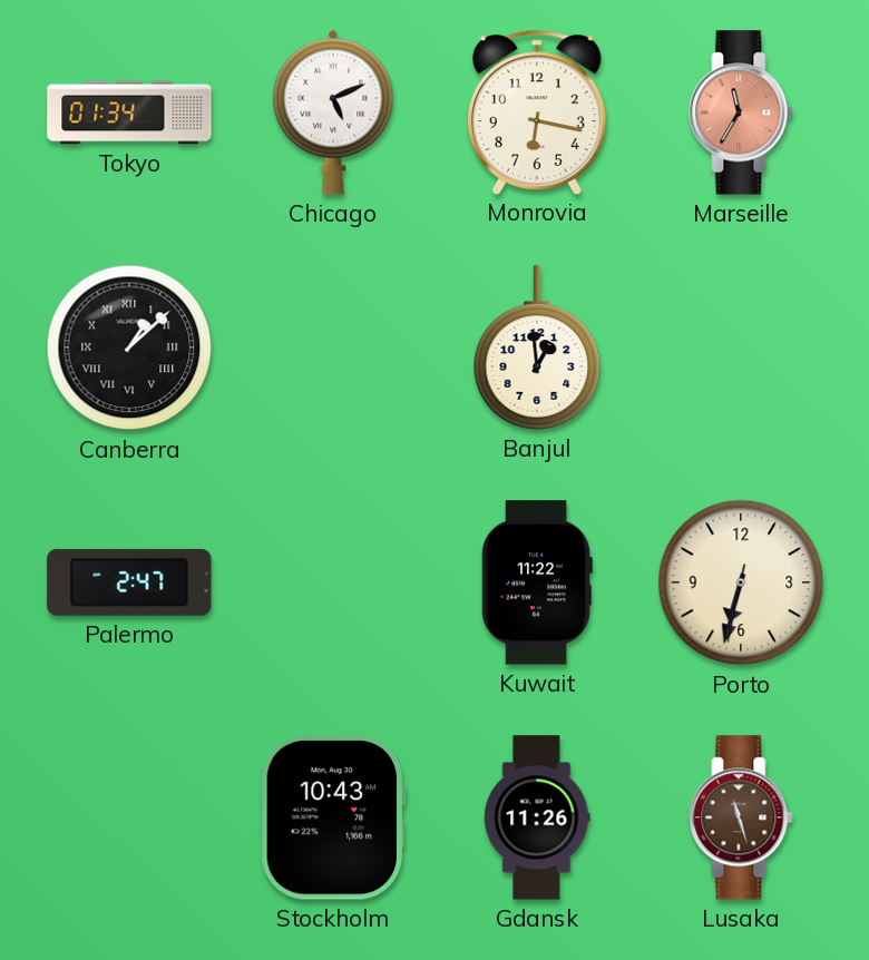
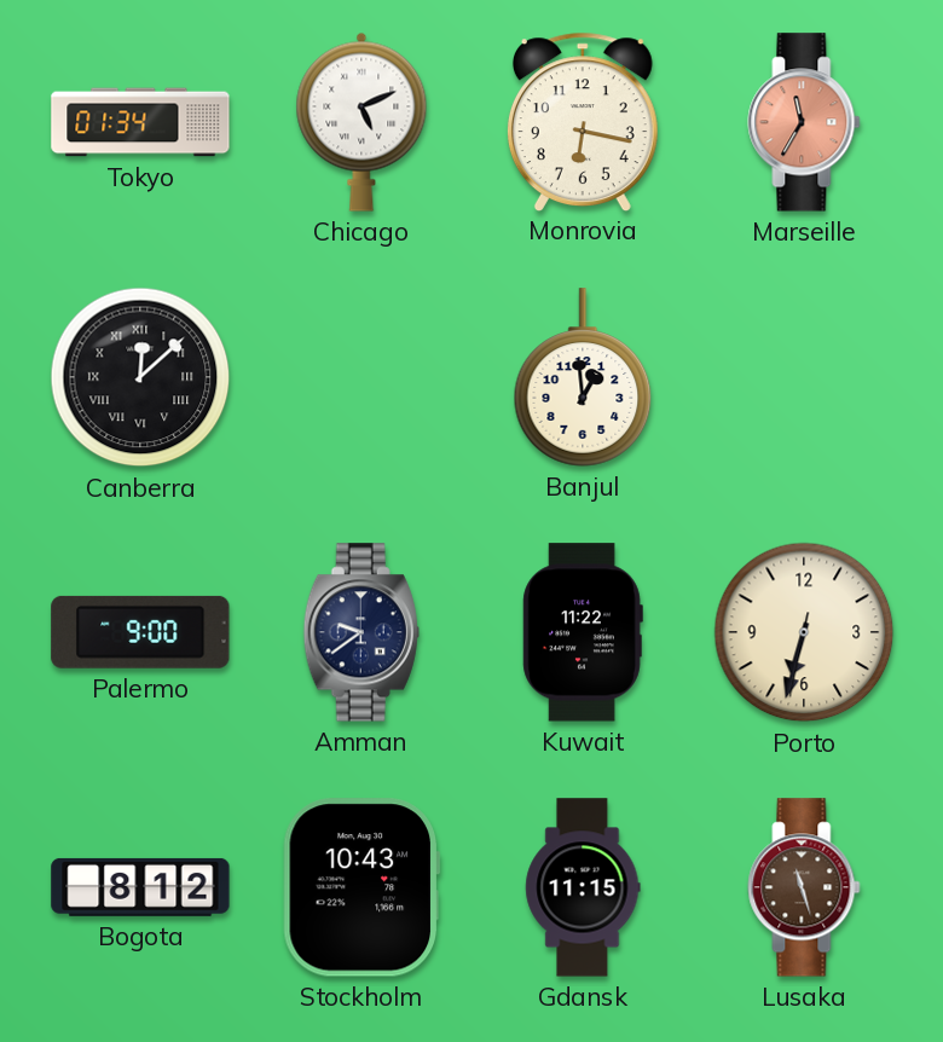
Canberra: 1:08 -> 12:08 (140, 377)
Palermo: 2:47 -> 9:00 (140, 632)
Amman: none -> 9:39 (361, 632)
Bogota: none -> 8:12 (140, 887)
Gdansk: 11:26 -> 11:15 (583, 887)
